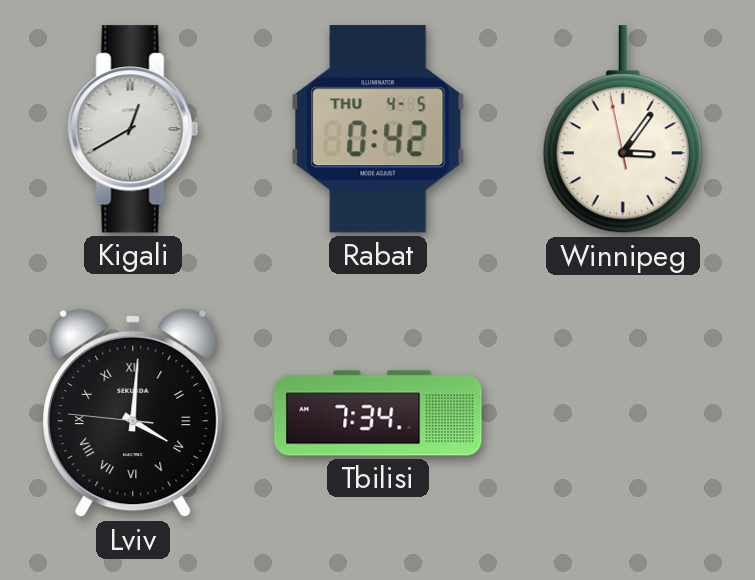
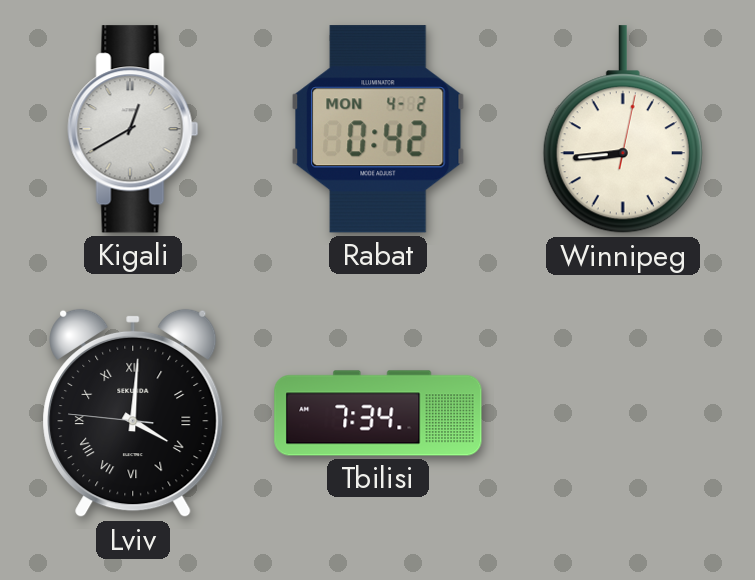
Rabat date: THU 4-5 -> MON 4-2 (379, 129)
Winnipeg: 3:05 -> 8:44 (623, 130)
